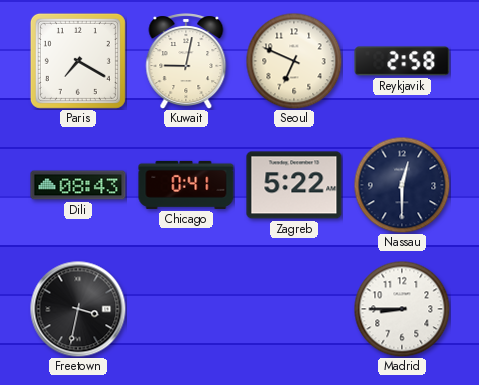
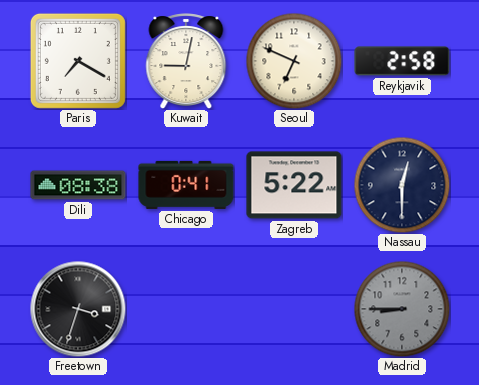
Dili: 08:43 -> 08:38 (78, 185)
Freetown: 3:32 -> 3:33 (78, 309)
Madrid dial: white -> grey (402, 309)
